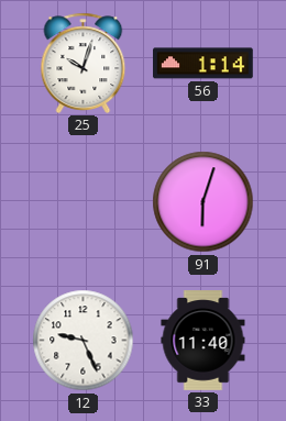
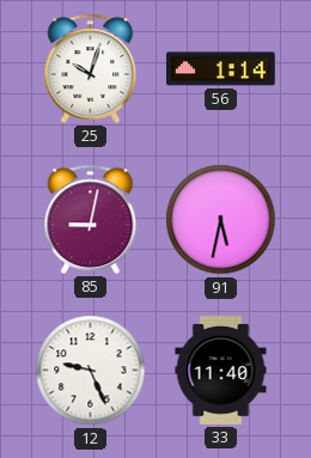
85: none -> 9:02 (91, 219)
91: 6:03 -> 5:32 (221, 220)
